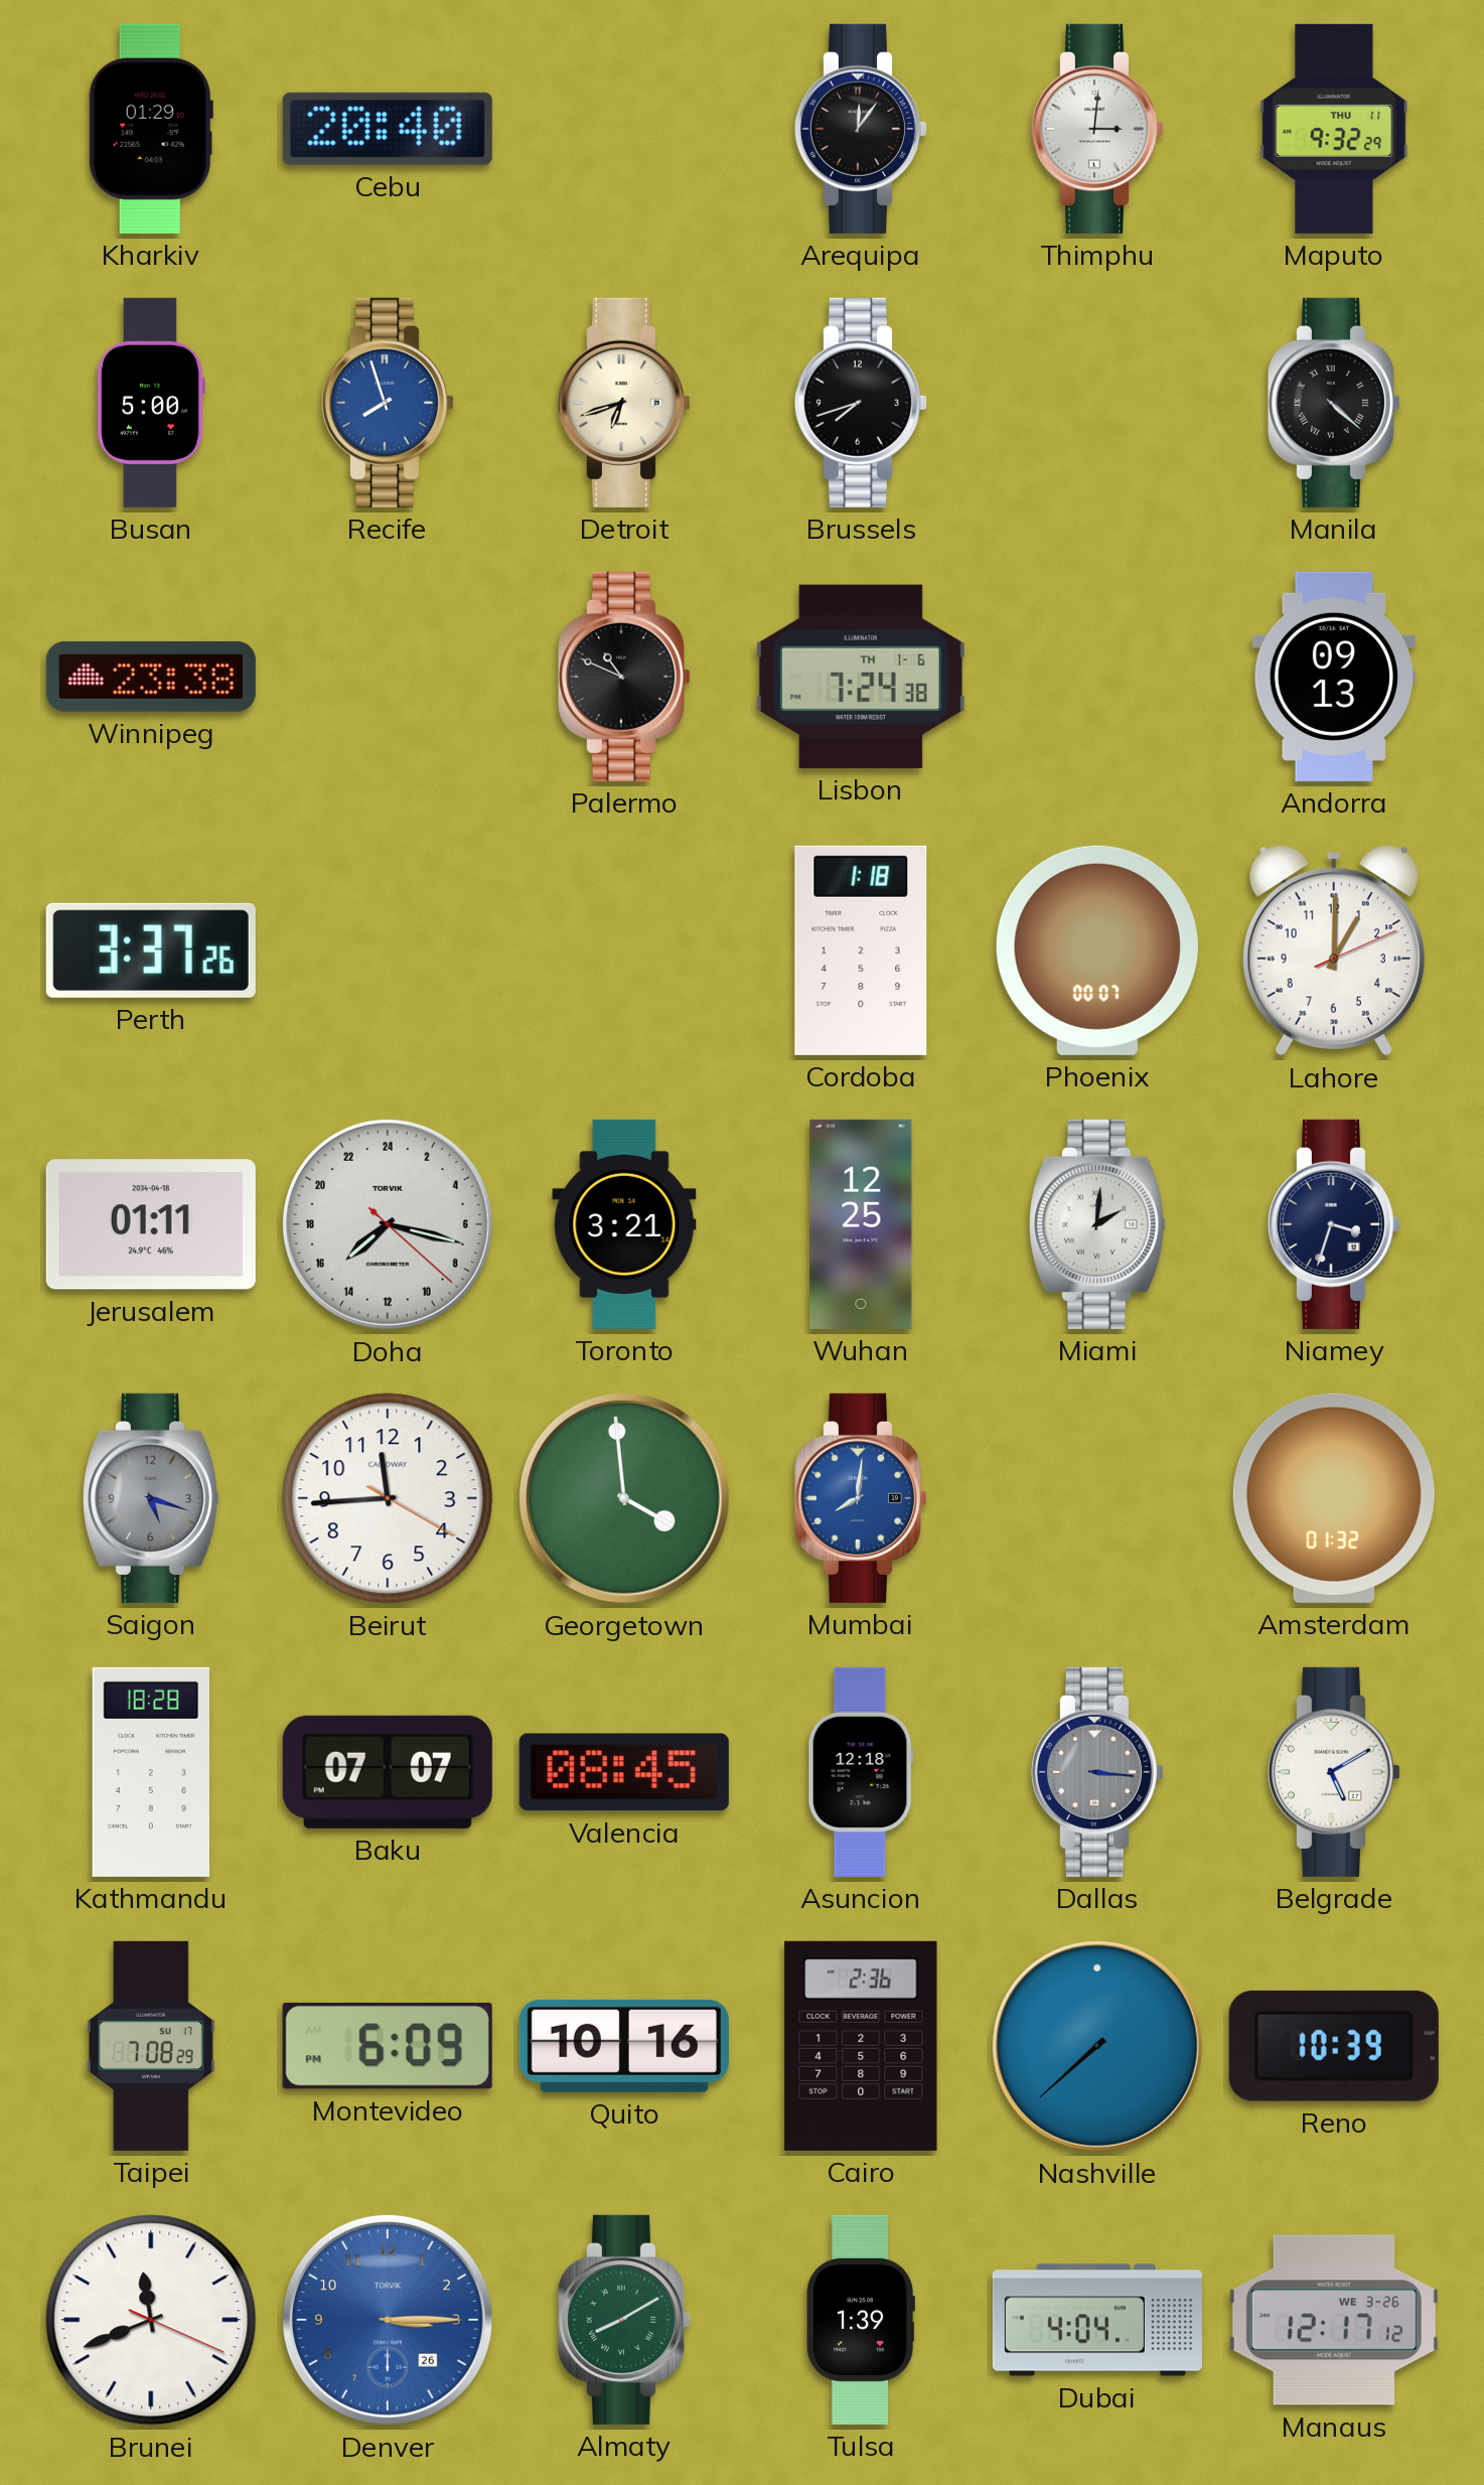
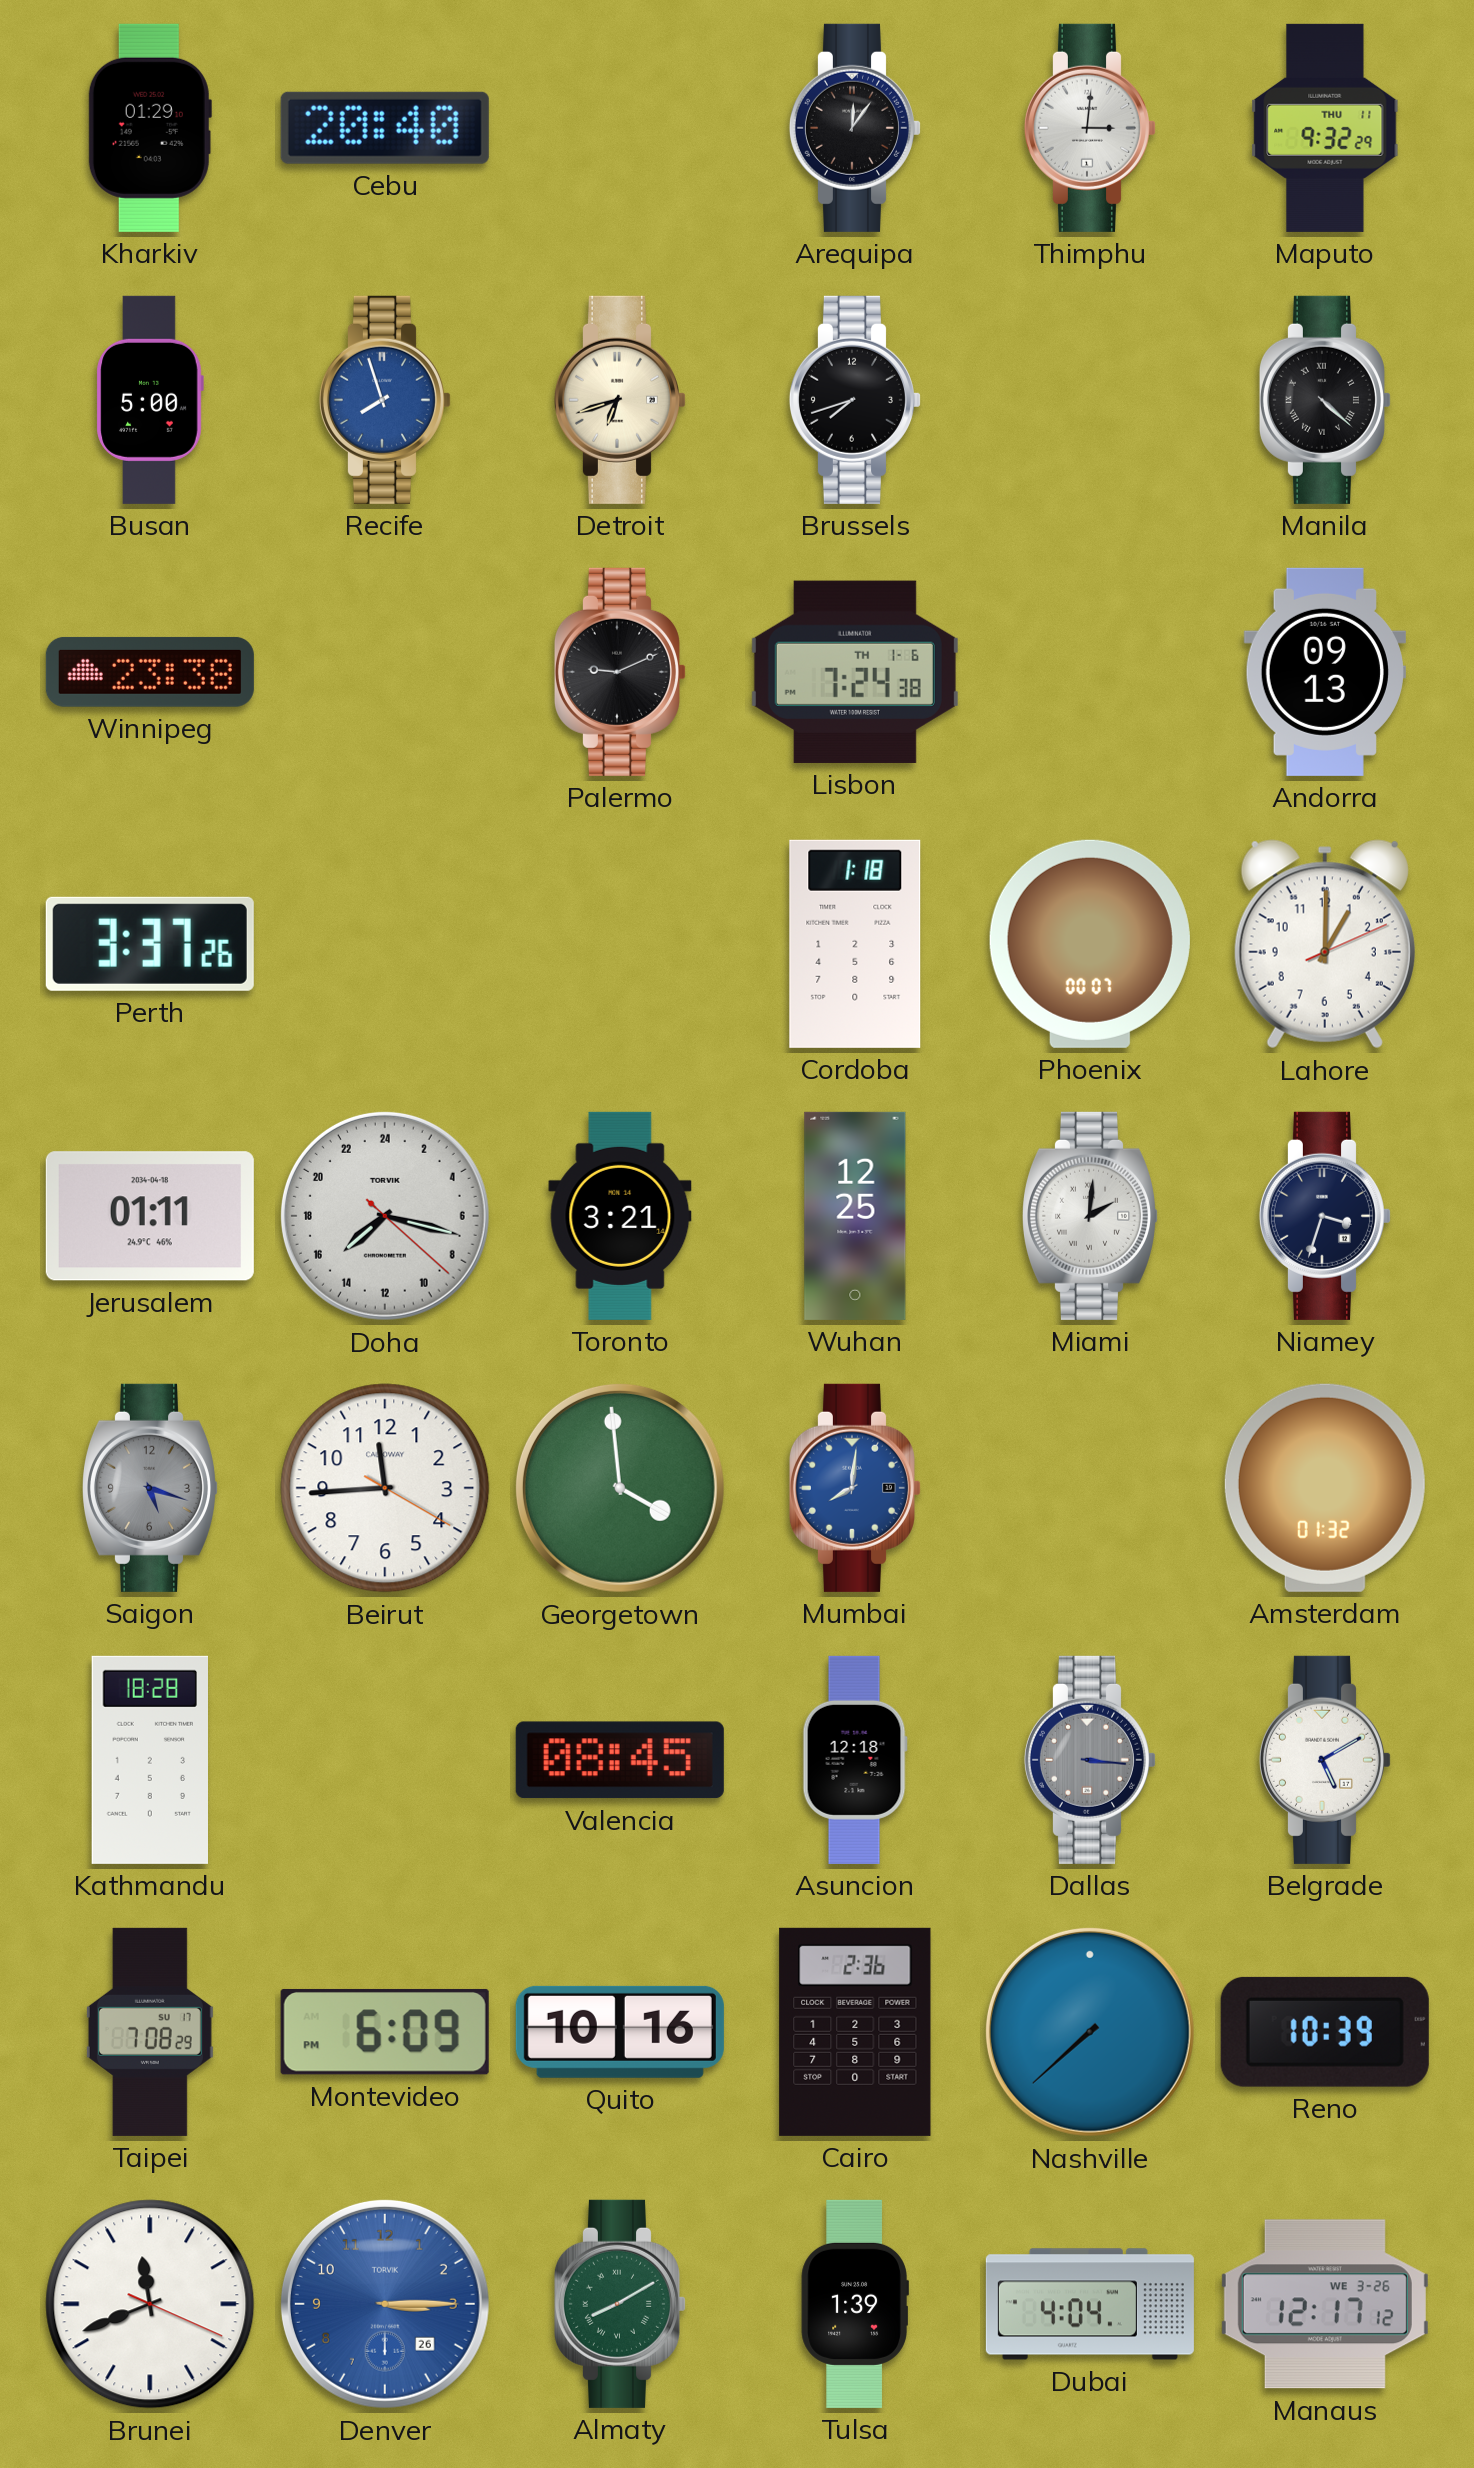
Palermo: 10:49 -> 9:11 (620, 672)
Baku: 07:07 -> none (388, 1772)
